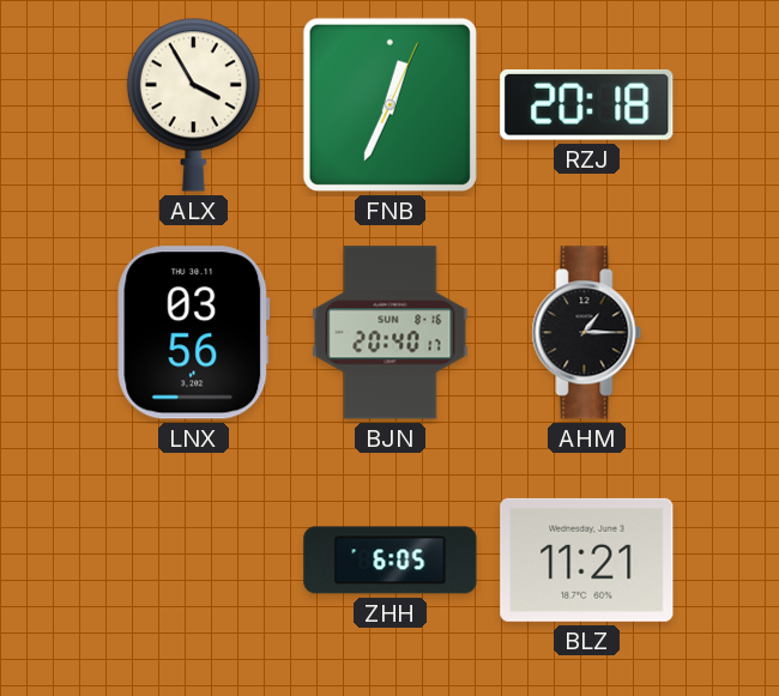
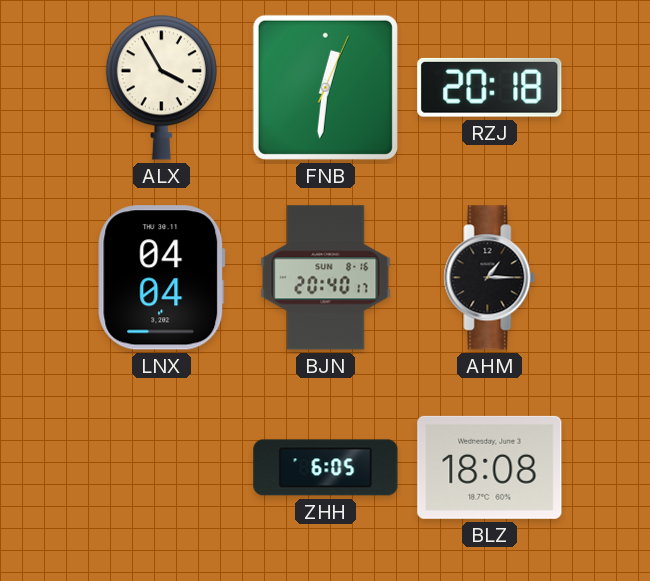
FNB: 12:34 -> 12:31 (325, 87)
LNX: 03:56 -> 04:04 (162, 278)
BLZ: 11:21 -> 18:08 (490, 467)
